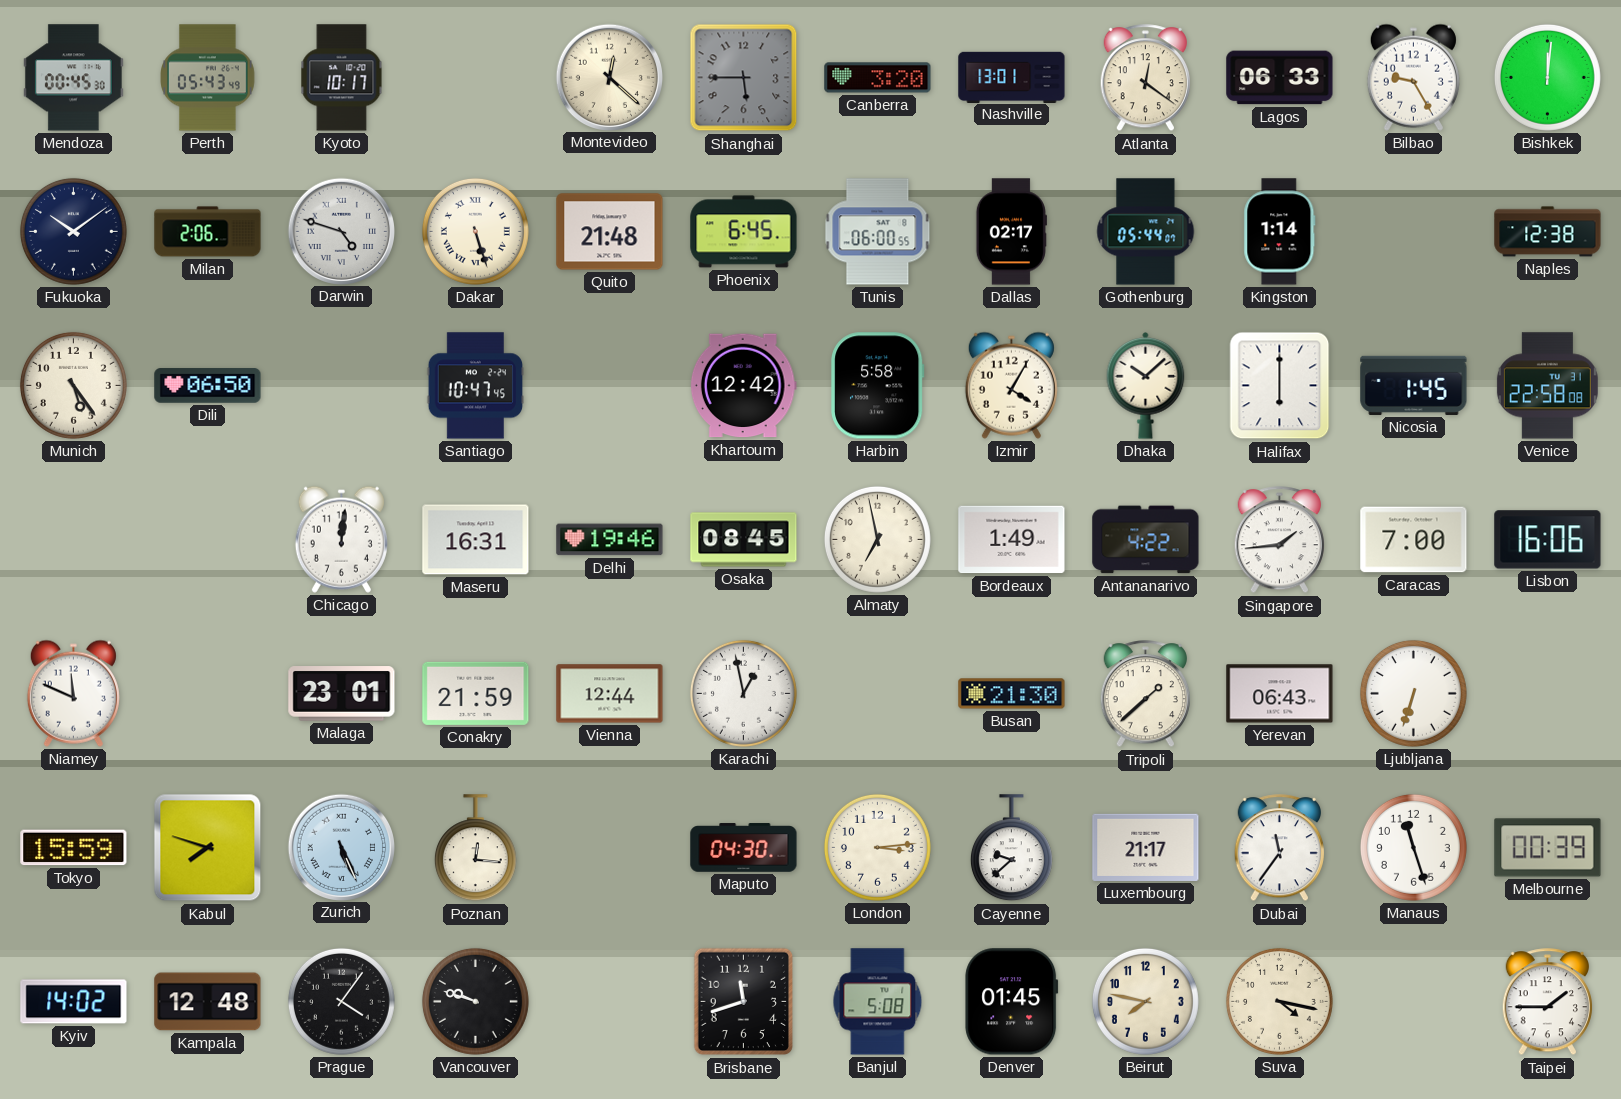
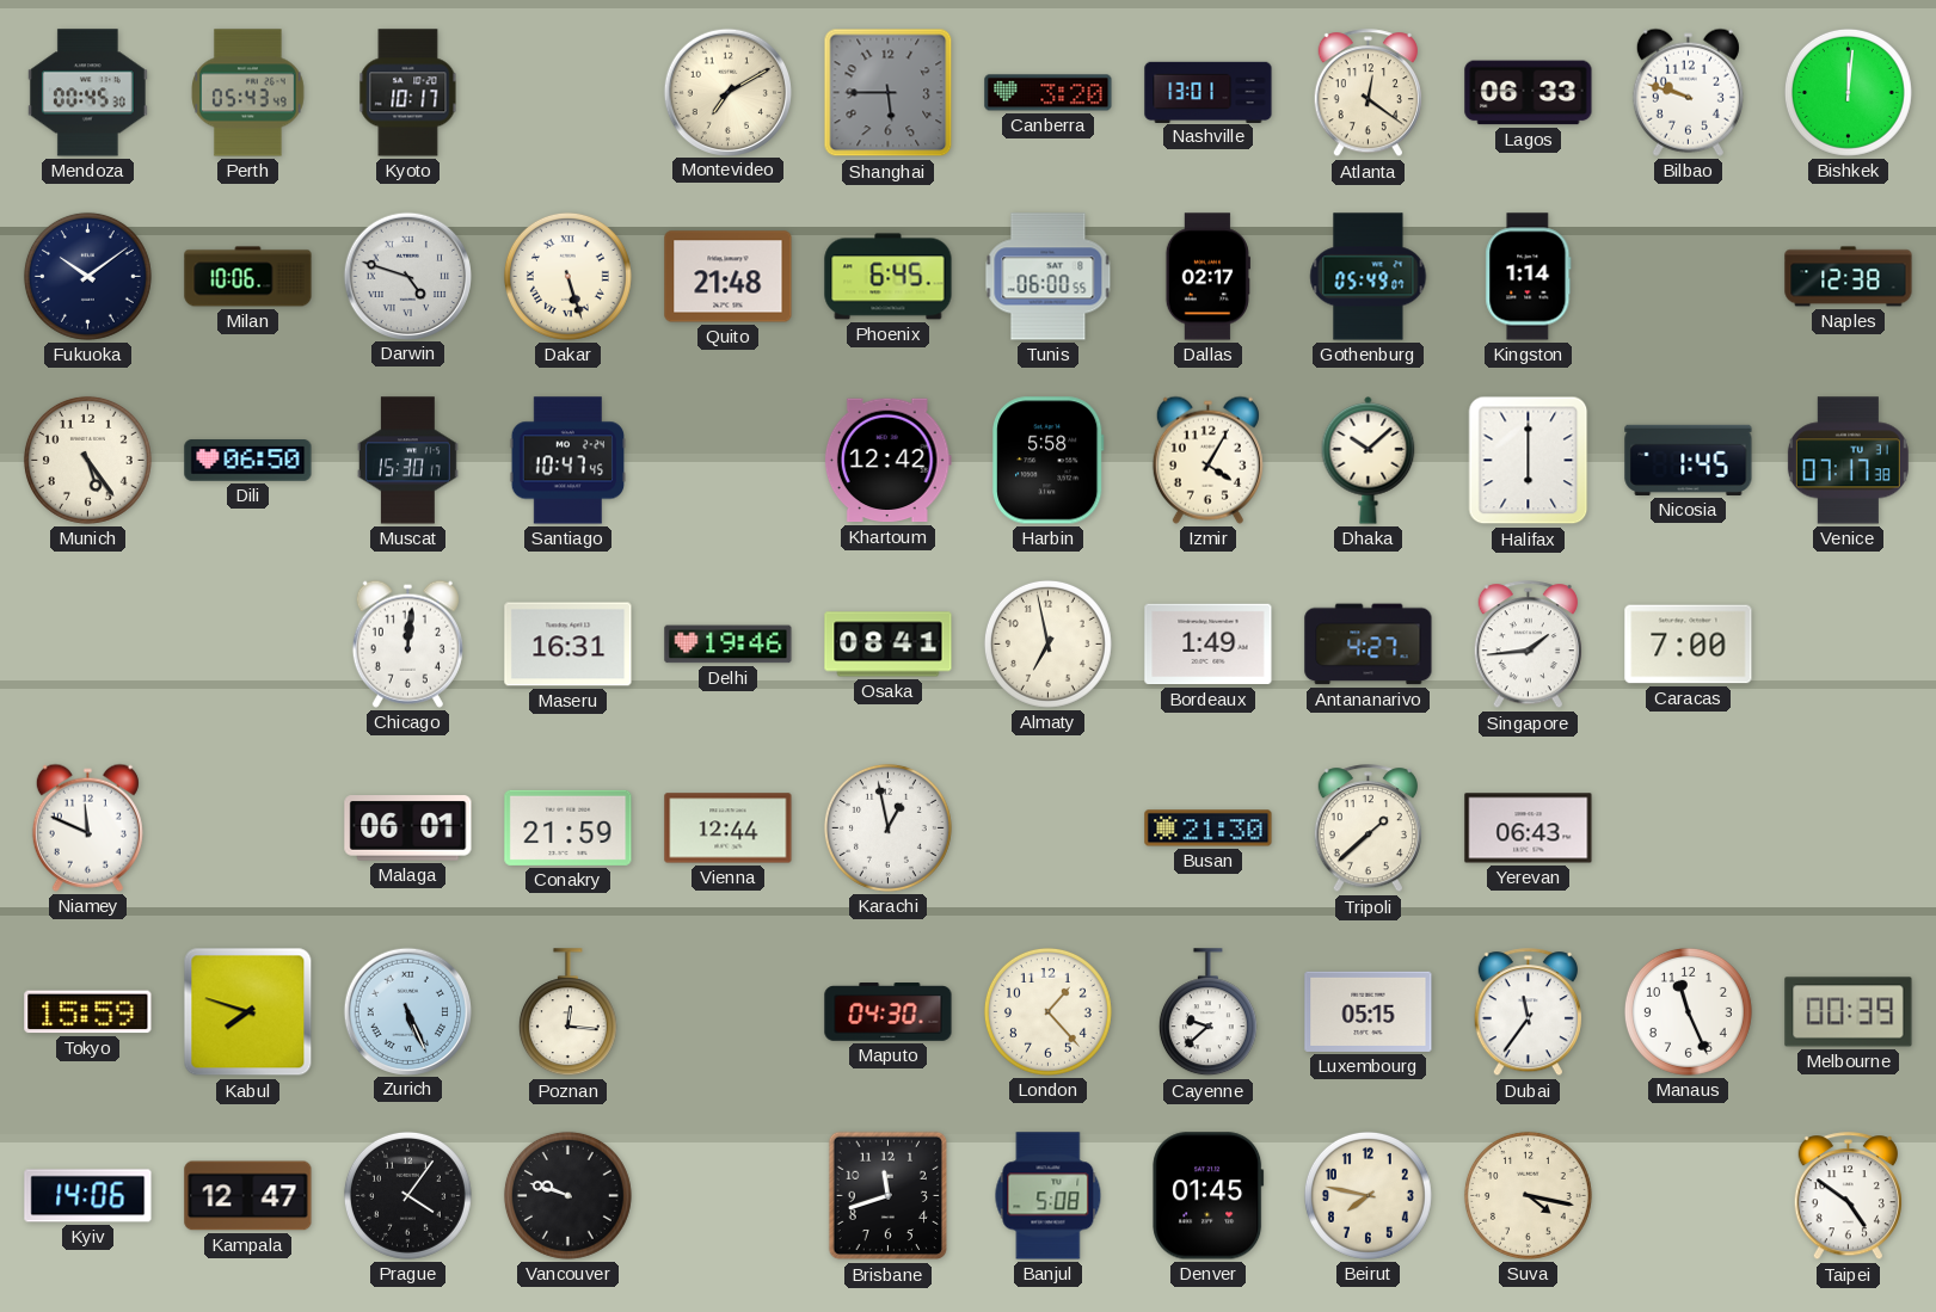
Montevideo: 12:22 -> 7:10 (727, 92)
Bilbao: 9:25 -> 9:48 (1688, 92)
Milan: 2:06 -> 10:06 (248, 277)
Gothenburg: 05:44 -> 05:49 (1369, 277)
Muscat: none -> 15:30 (407, 461)
Venice: 22:58 -> 07:17 (1848, 461)
Osaka: 08:45 -> 08:41 (889, 645)
Antananarivo: 4:22 -> 4:27 (1369, 645)
Lisbon: 16:06 -> none (1548, 540)
Malaga: 23:01 -> 06:01 (408, 829)
Ljubljana: 6:33 -> none (1413, 693)
London: 3:14 -> 1:23 (1047, 1011)
Luxembourg: 21:17 -> 05:15 (1369, 1011)
Manaus: 11:27 -> 11:26 (1688, 1011)
Kyiv: 14:02 -> 14:06 (88, 1196)
Kampala: 12:48 -> 12:47 (248, 1196)
Taipei: 1:45 -> 4:51 (1848, 1196)
